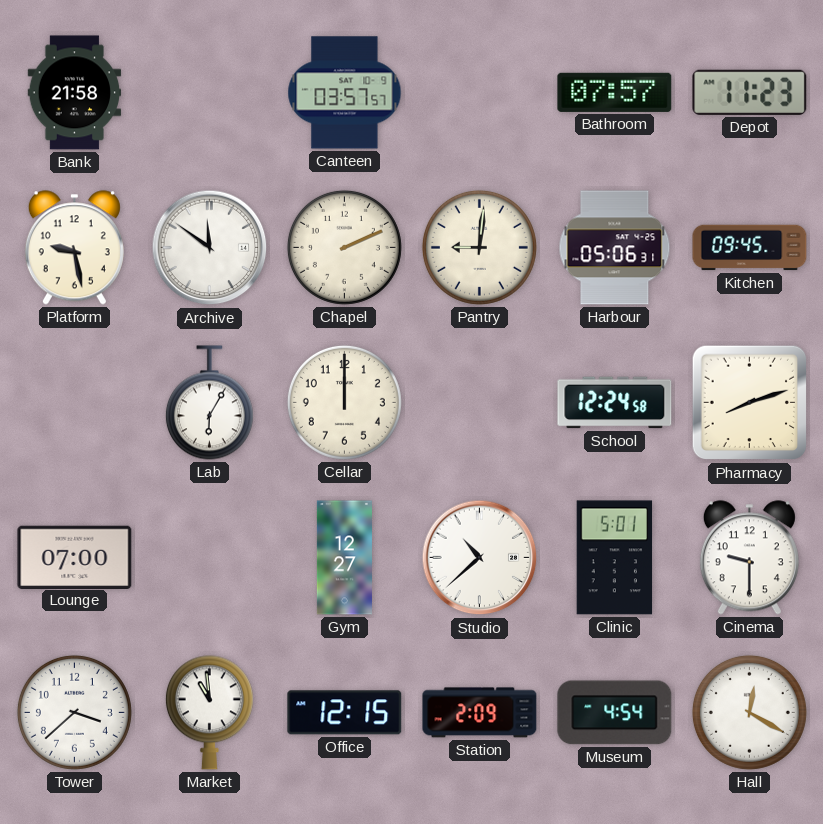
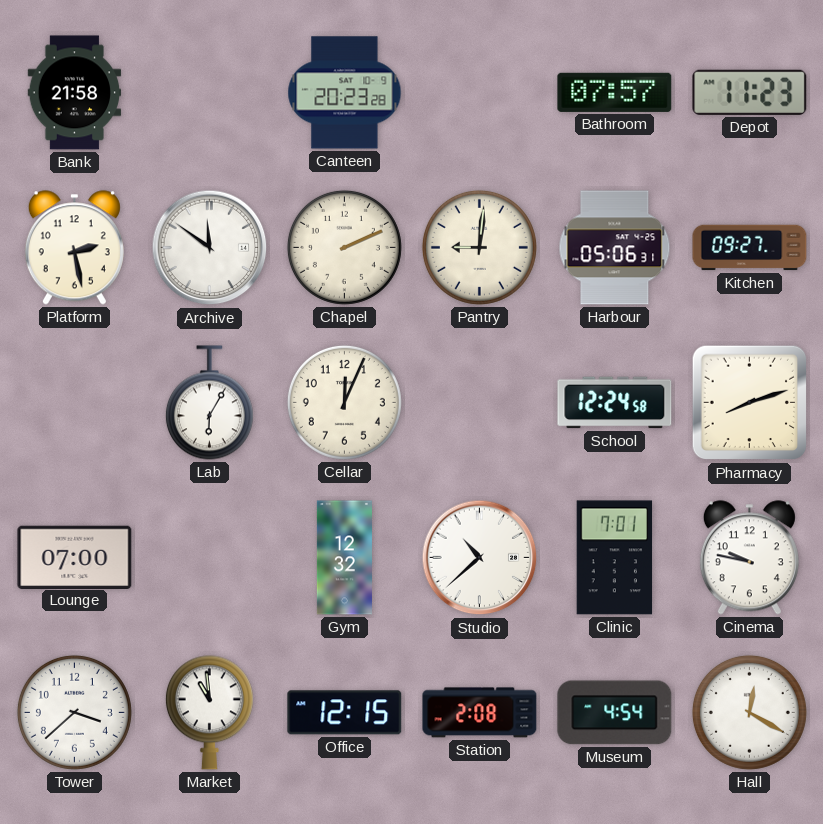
Canteen: 03:57 -> 20:23 (345, 93)
Platform: 9:28 -> 2:28 (74, 248)
Kitchen: 09:45 -> 09:27 (750, 248)
Cellar: 12:00 -> 12:04 (344, 402)
Gym: 12:27 -> 12:32 (344, 558)
Clinic: 5:01 -> 7:01 (615, 558)
Cinema: 9:30 -> 9:47 (749, 558)
Station: 2:09 -> 2:08 (480, 713)
